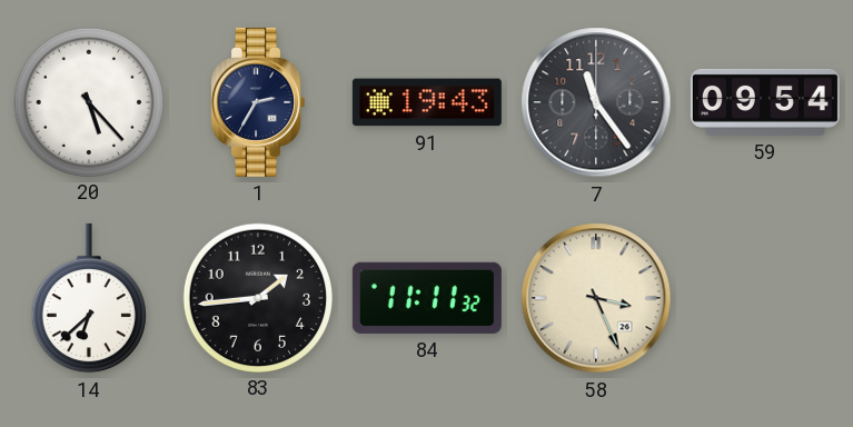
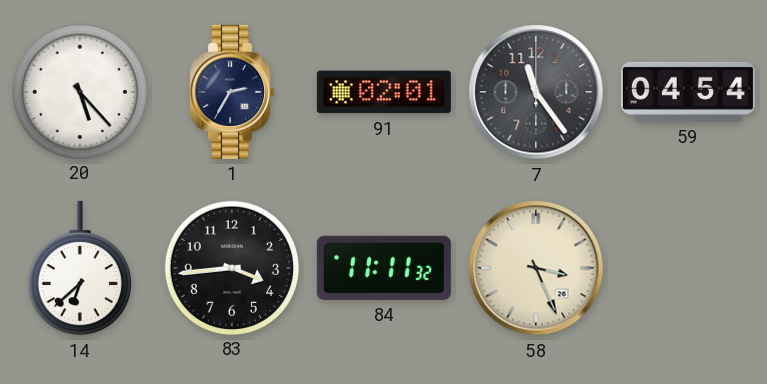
91: 19:43 -> 02:01 (384, 92)
59: 09:54 -> 04:54 (688, 92)
83: 1:44 -> 3:44 (231, 267)
